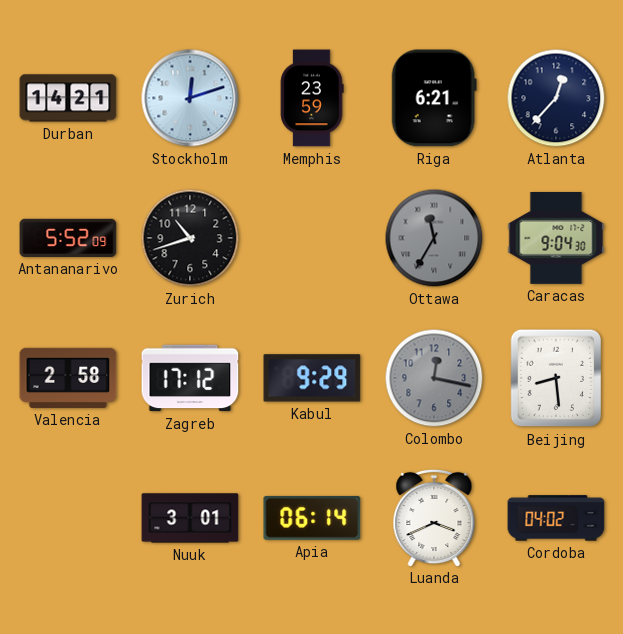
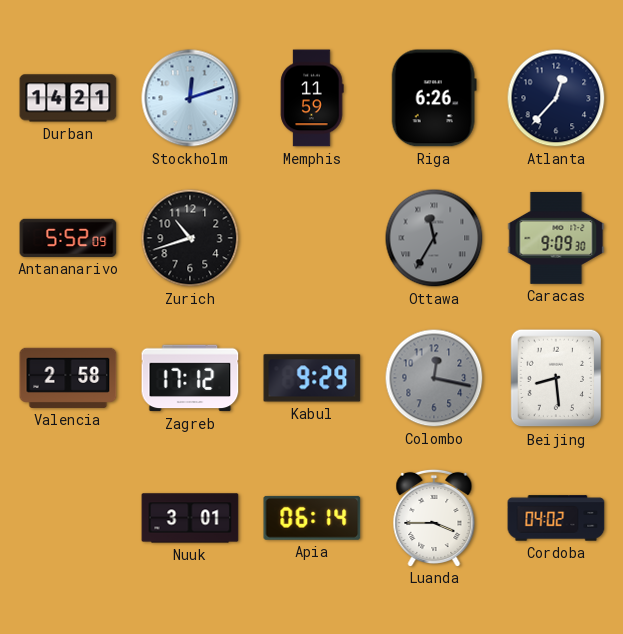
Memphis: 23:59 -> 11:59 (312, 98)
Riga: 6:21 -> 6:26 (434, 98)
Caracas: 9:04 -> 9:09 (556, 238)
Luanda: 3:41 -> 3:45 (434, 517)
